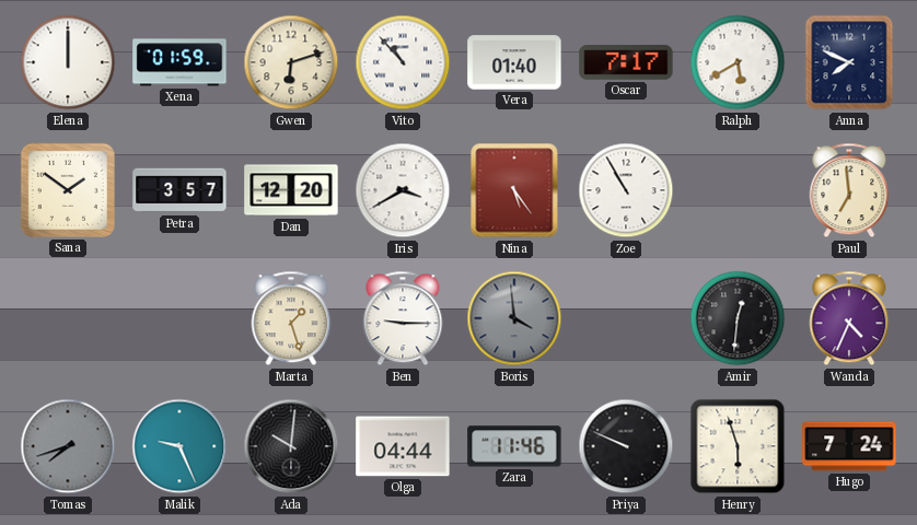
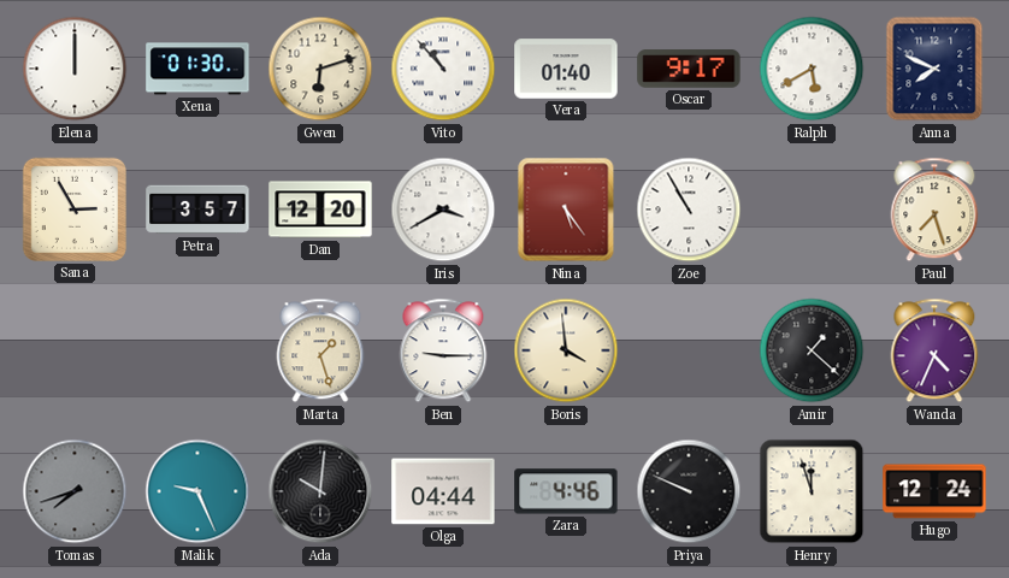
Xena: 01:59 -> 01:30 (197, 69)
Oscar: 7:17 -> 9:17 (689, 69)
Sana: 1:51 -> 2:55 (75, 210)
Paul: 6:59 -> 7:27 (934, 210)
Boris dial: grey -> cream (566, 350)
Amir: 12:31 -> 1:22 (812, 350)
Zara: 11:46 -> 4:46 (566, 491)
Henry: 5:57 -> 11:57 (812, 491)
Hugo: 7:24 -> 12:24 (934, 491)
